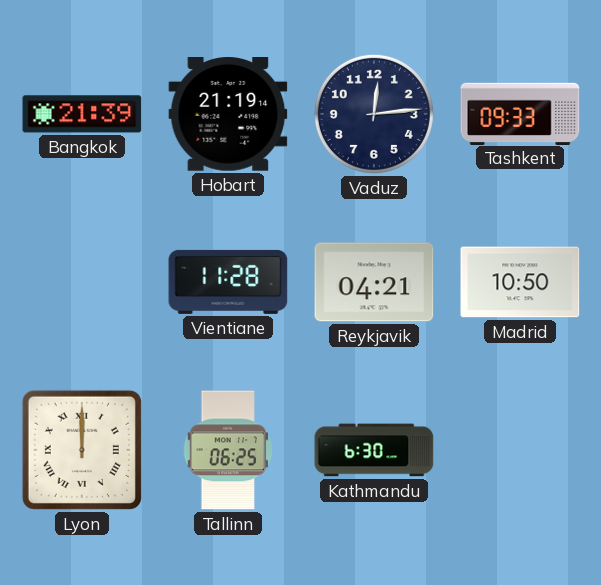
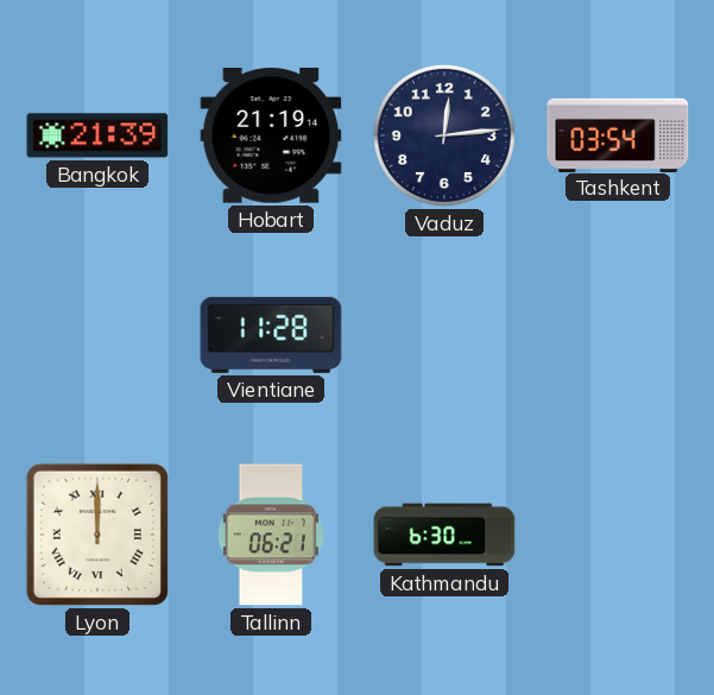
Tashkent: 09:33 -> 03:54 (618, 134)
Reykjavik: 04:21 -> none (374, 282)
Madrid: 10:50 -> none (520, 282)
Tallinn: 06:25 -> 06:21 (271, 535)
